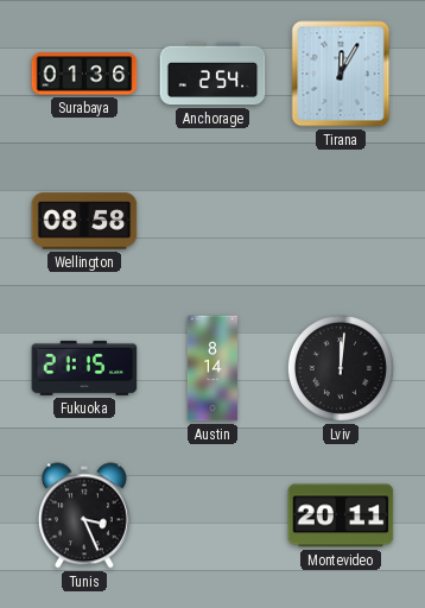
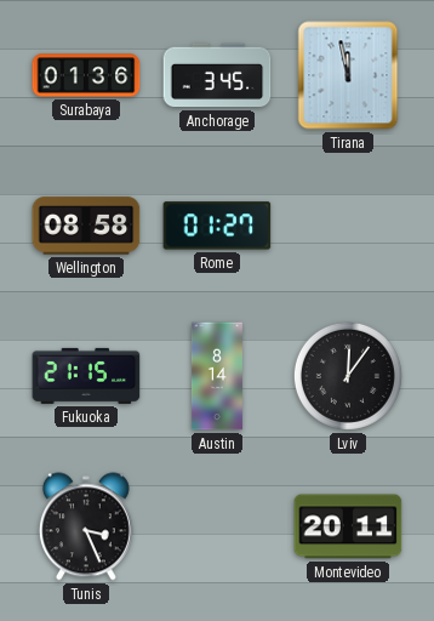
Anchorage: 2:54 -> 3:45 (217, 75)
Tirana: 12:05 -> 11:58 (348, 75)
Rome: none -> 01:27 (217, 226)
Lviv: 12:01 -> 12:06 (348, 376)
